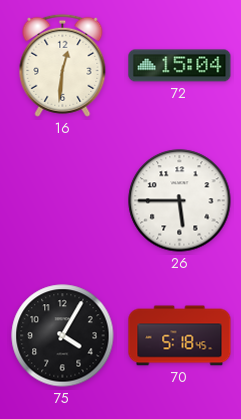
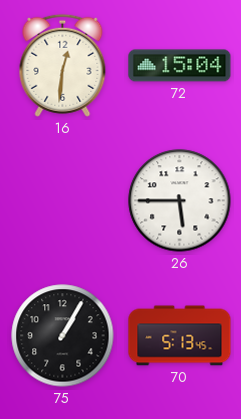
75: 4:05 -> 1:05 (63, 336)
70: 5:18 -> 5:13 (180, 336)
